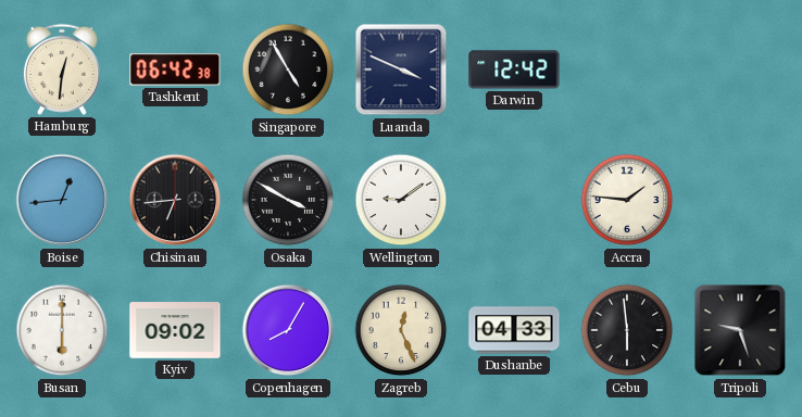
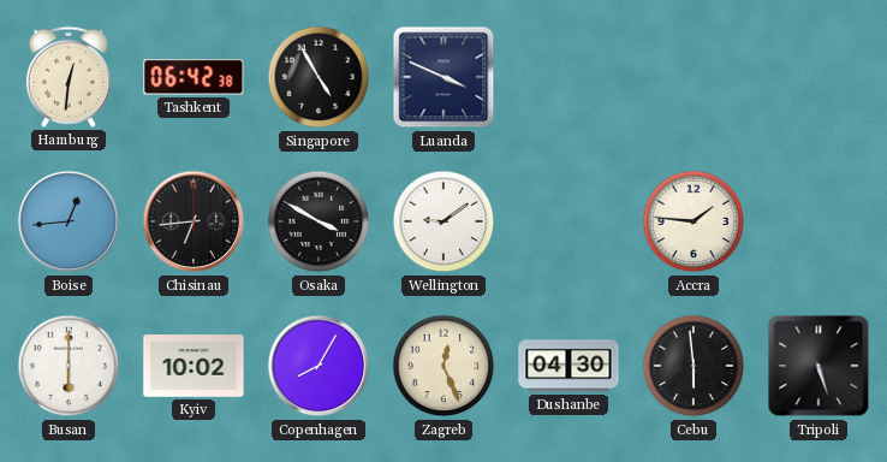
Darwin: 12:42 -> none (514, 69)
Kyiv: 09:02 -> 10:02 (194, 366)
Dushanbe: 04:33 -> 04:30 (568, 366)
Tripoli: 9:27 -> 5:27 (818, 366)
